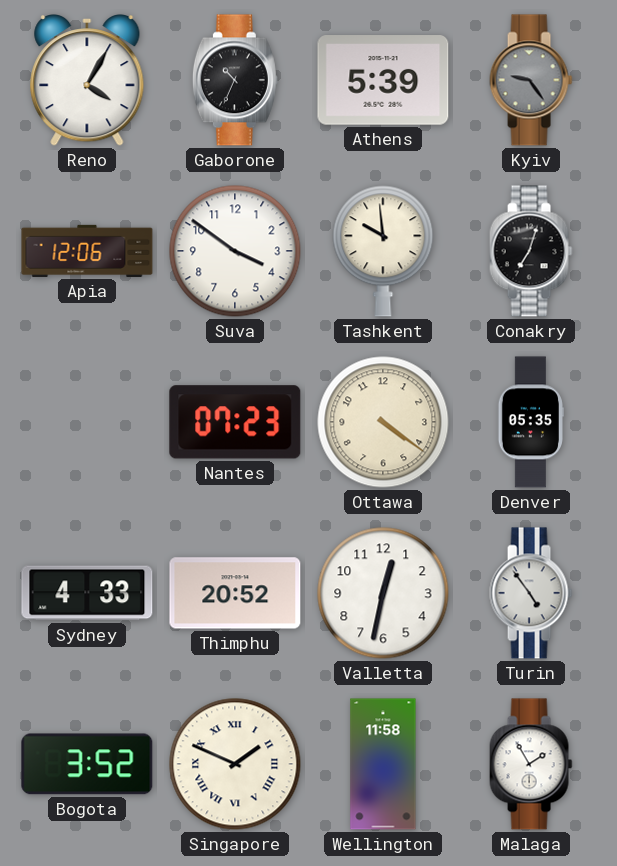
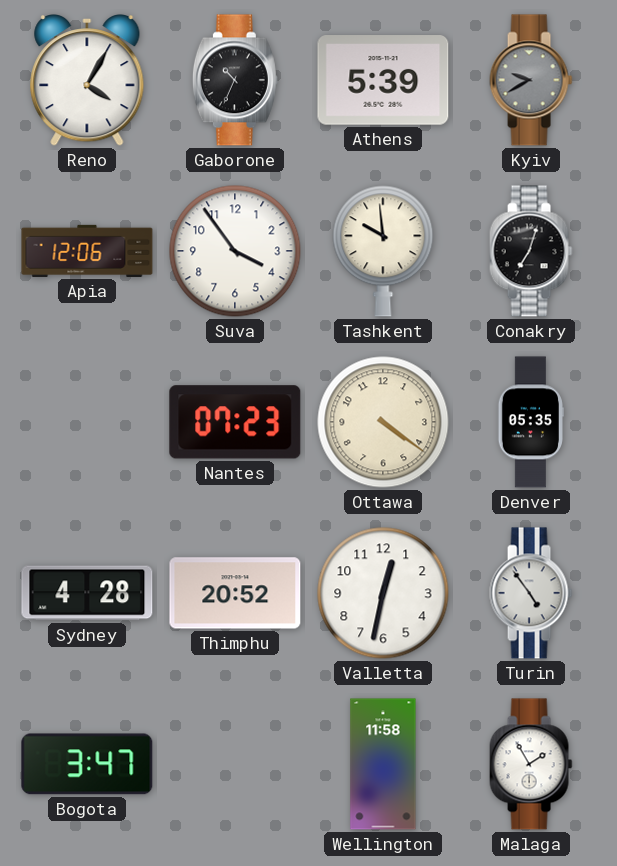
Kyiv: 9:24 -> 9:40 (531, 80)
Suva: 3:51 -> 3:54 (235, 251)
Sydney: 4:33 -> 4:28 (87, 593)
Bogota: 3:52 -> 3:47 (87, 764)
Singapore: 1:49 -> none (235, 764)
